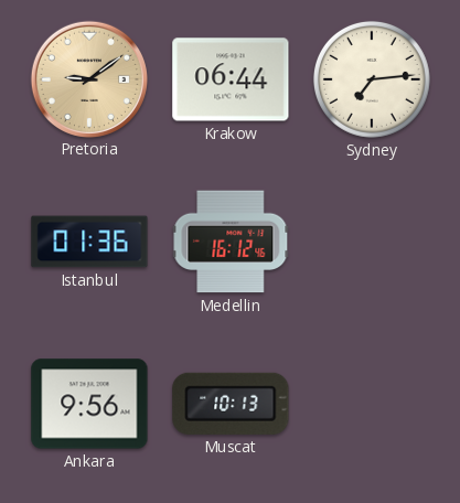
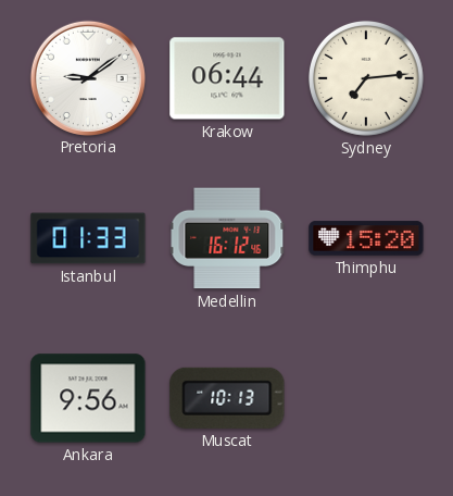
Pretoria dial: champagne -> white (87, 77)
Istanbul: 01:36 -> 01:33 (88, 238)
Thimphu: none -> 15:20 (366, 238)
